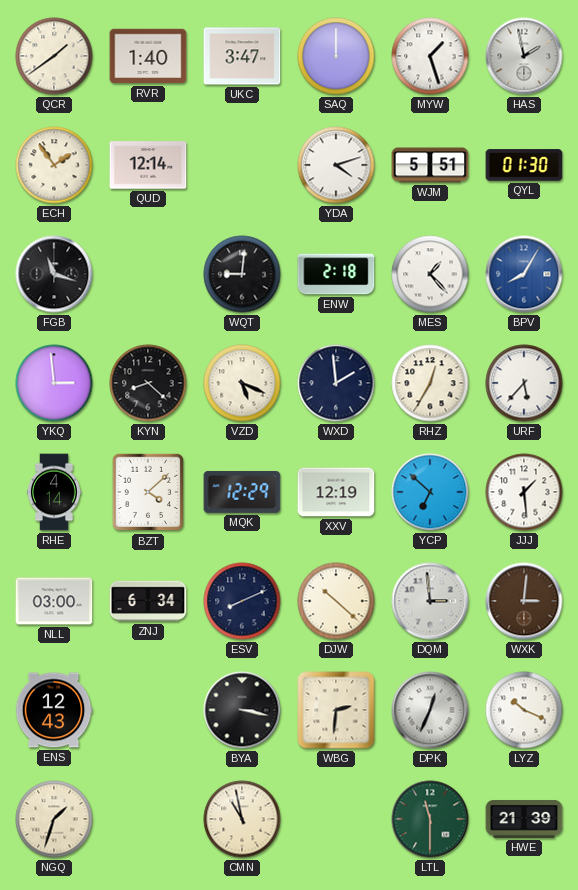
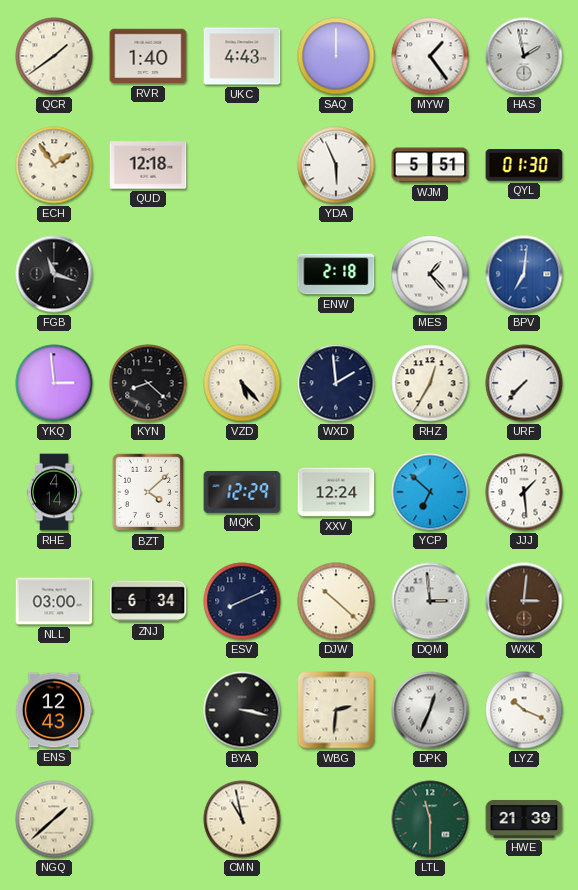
UKC: 3:47 -> 4:43 (242, 56)
MYW: 1:27 -> 1:24 (430, 56)
QUD: 12:14 -> 12:18 (148, 165)
YDA: 4:12 -> 5:56 (336, 165)
WQT: 9:01 -> none (242, 274)
BPV: 8:05 -> 7:01 (524, 274)
VZD: 5:19 -> 5:23 (242, 383)
URF: 5:37 -> 7:37 (524, 383)
XXV: 12:19 -> 12:24 (336, 492)
NGQ: 1:33 -> 1:38 (54, 819)
